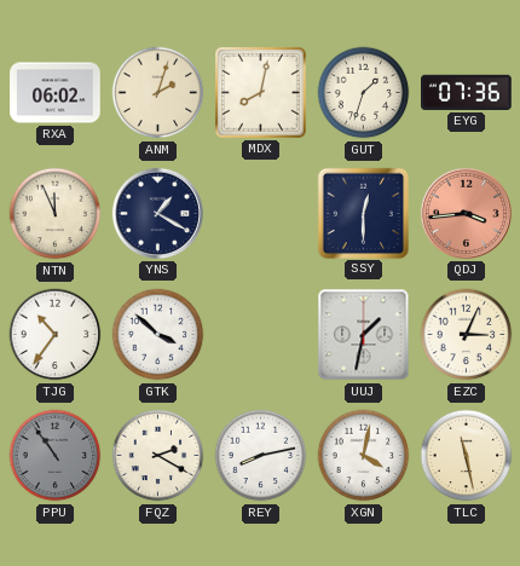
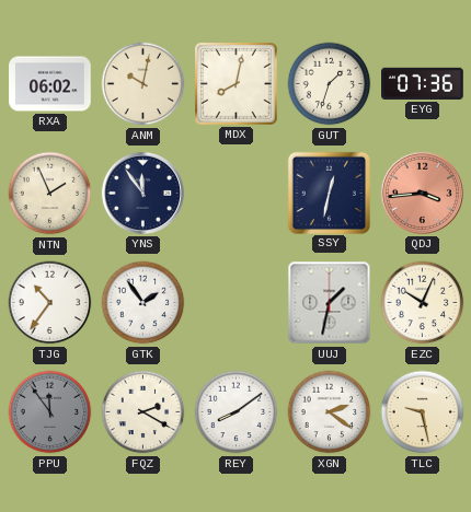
ANM: 2:03 -> 10:02 (143, 84)
NTN: 11:56 -> 1:56 (50, 194)
YNS: 1:20 -> 11:54 (142, 193)
SSY: 12:30 -> 12:32 (329, 193)
GTK: 3:52 -> 1:54 (143, 303)
EZC: 3:04 -> 10:04 (423, 303)
PPU: 10:54 -> 11:54 (50, 412)
REY: 8:13 -> 8:09 (237, 412)
XGN: 4:02 -> 2:21 (330, 412)
TLC: 11:28 -> 9:28 (423, 412)
